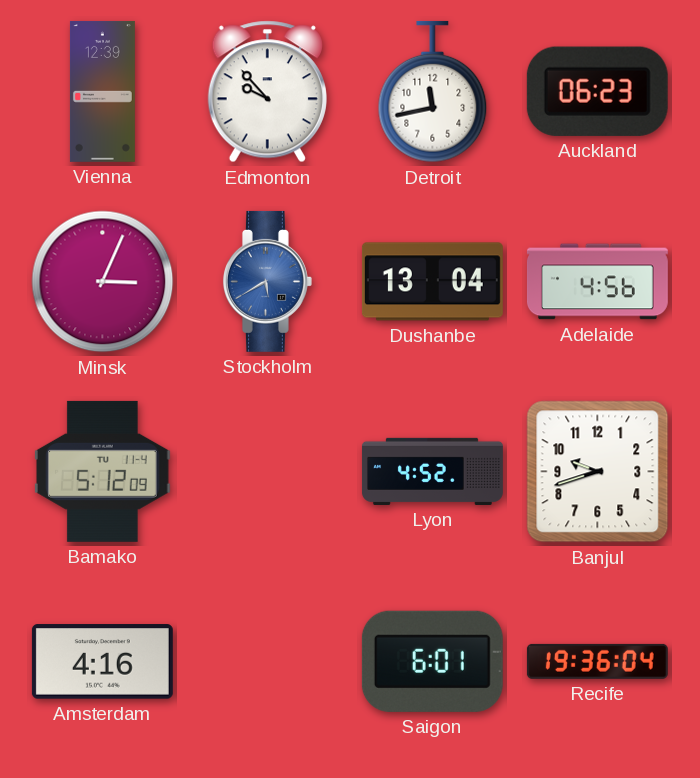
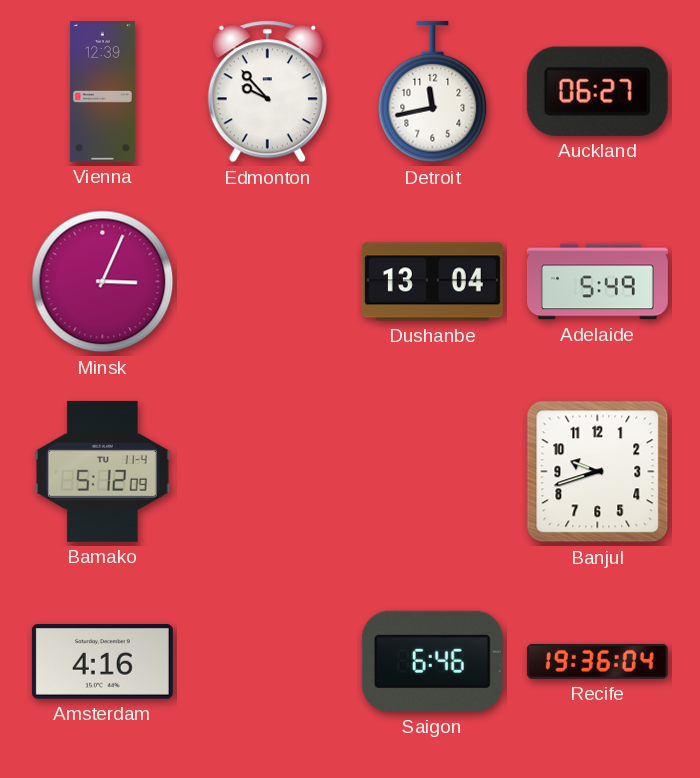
Auckland: 06:23 -> 06:27 (597, 91)
Stockholm: 5:40 -> none (267, 281)
Adelaide: 4:56 -> 5:49 (597, 282)
Lyon: 4:52 -> none (432, 471)
Saigon: 6:01 -> 6:46 (432, 661)
